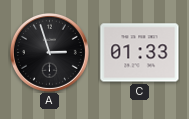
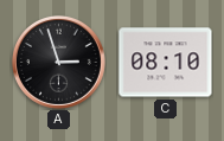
C: 01:33 -> 08:10 (166, 63)
